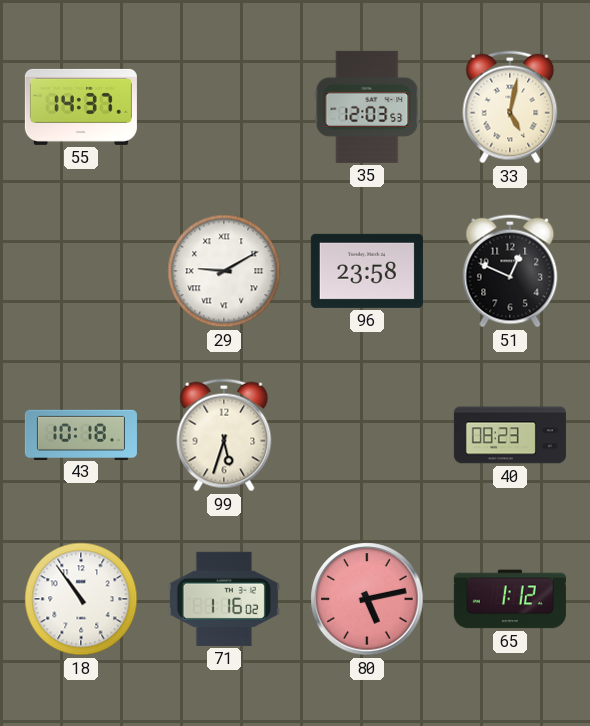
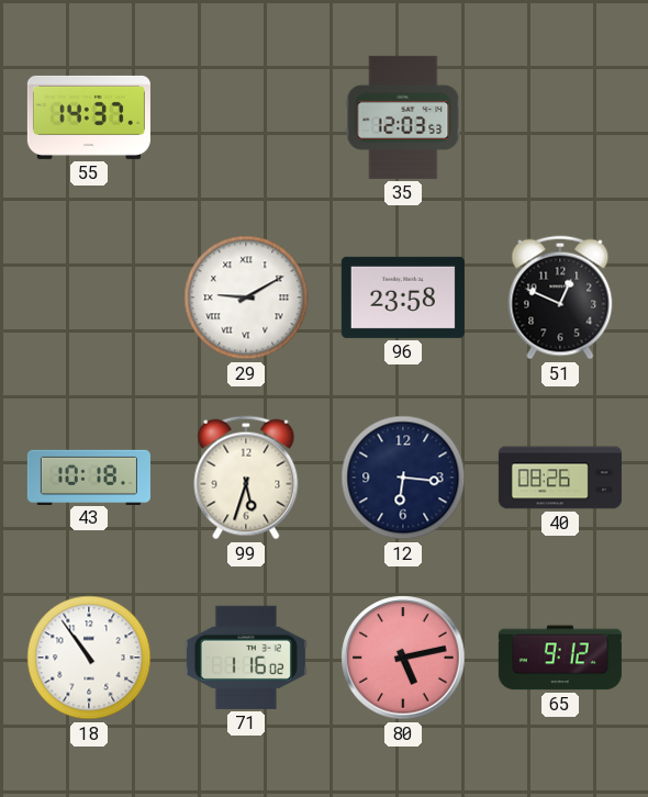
33: 5:02 -> none (510, 107)
12: none -> 6:16 (403, 478)
40: 08:23 -> 08:26 (560, 478)
65: 1:12 -> 9:12 (560, 658)
